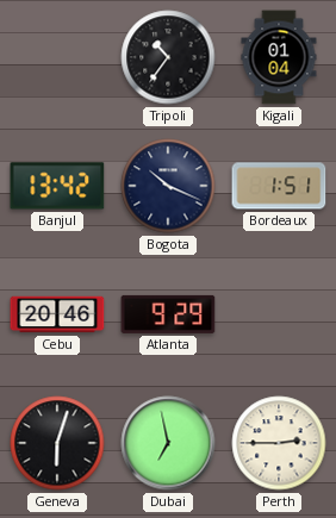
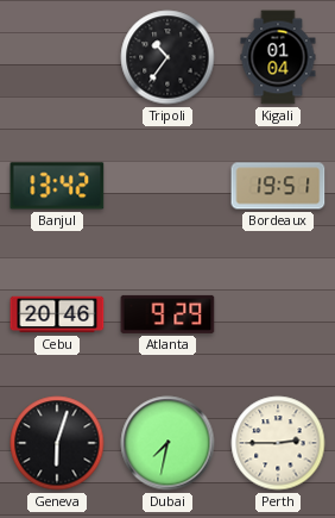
Bogota: 10:19 -> none (168, 186)
Bordeaux: 1:51 -> 19:51 (278, 186)
Dubai: 6:58 -> 7:32 (167, 443)
